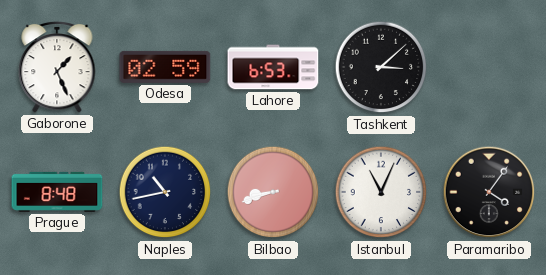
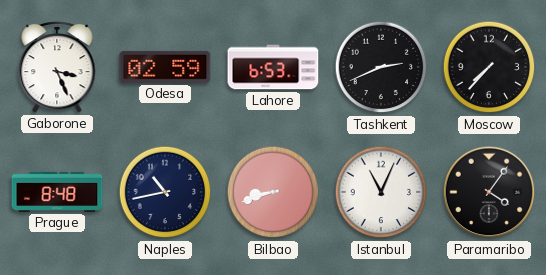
Gaborone: 1:26 -> 3:26 (57, 67)
Tashkent: 3:08 -> 2:41 (381, 67)
Moscow: none -> 7:37 (489, 67)
